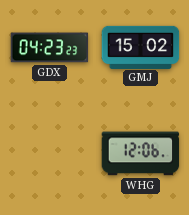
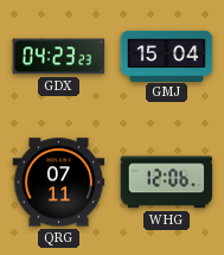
GMJ: 15:02 -> 15:04 (167, 56)
QRG: none -> 07:11 (59, 183)
